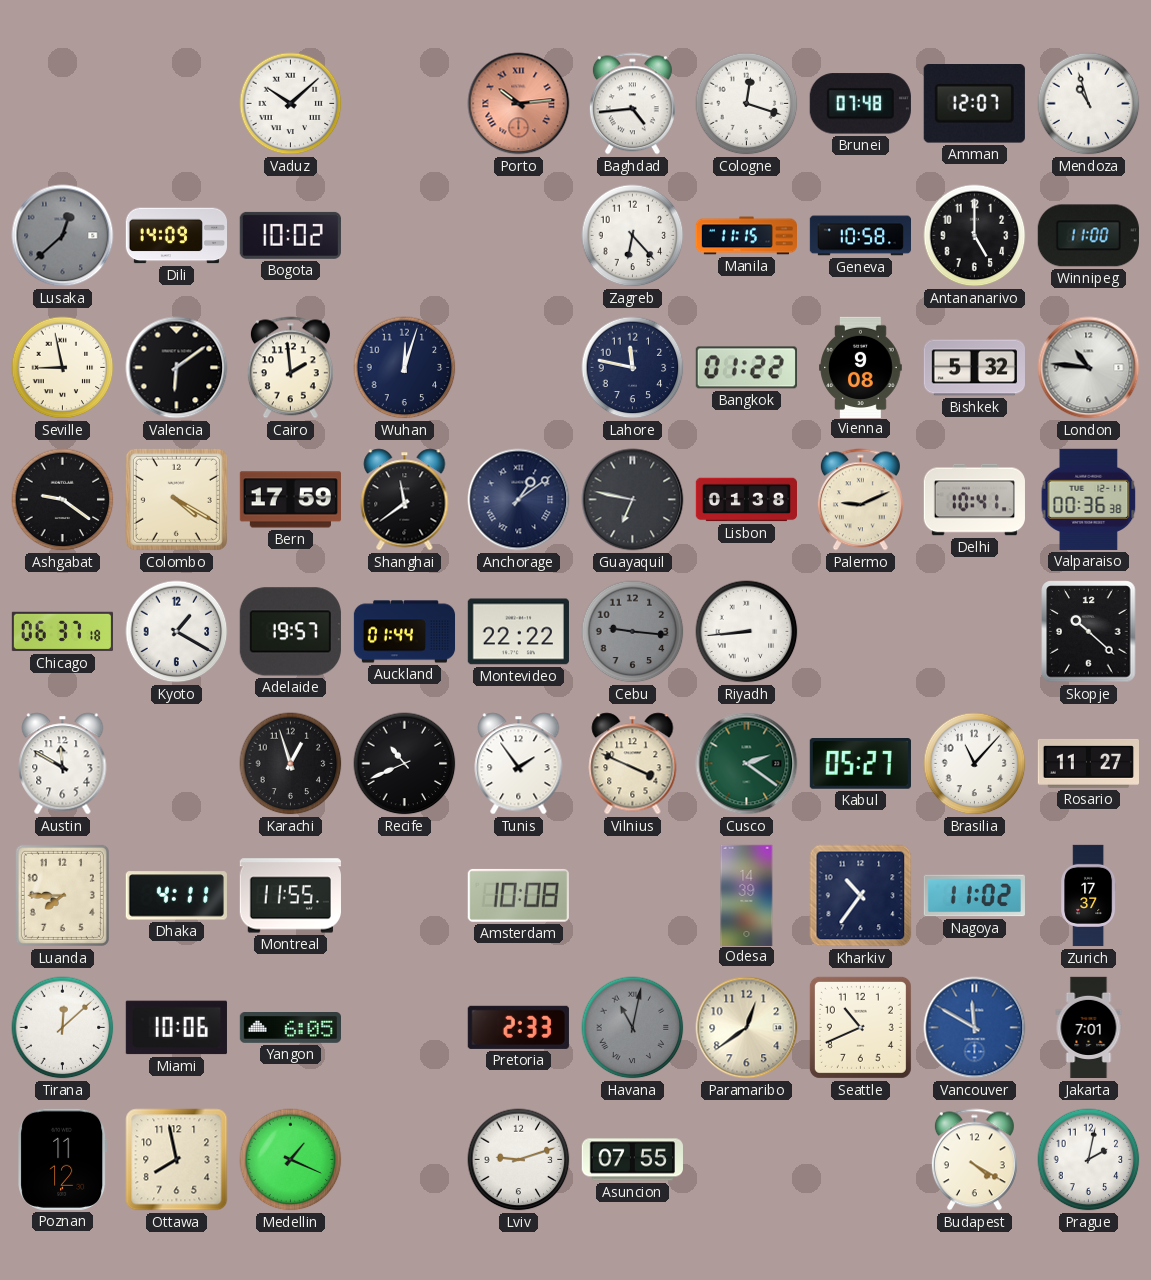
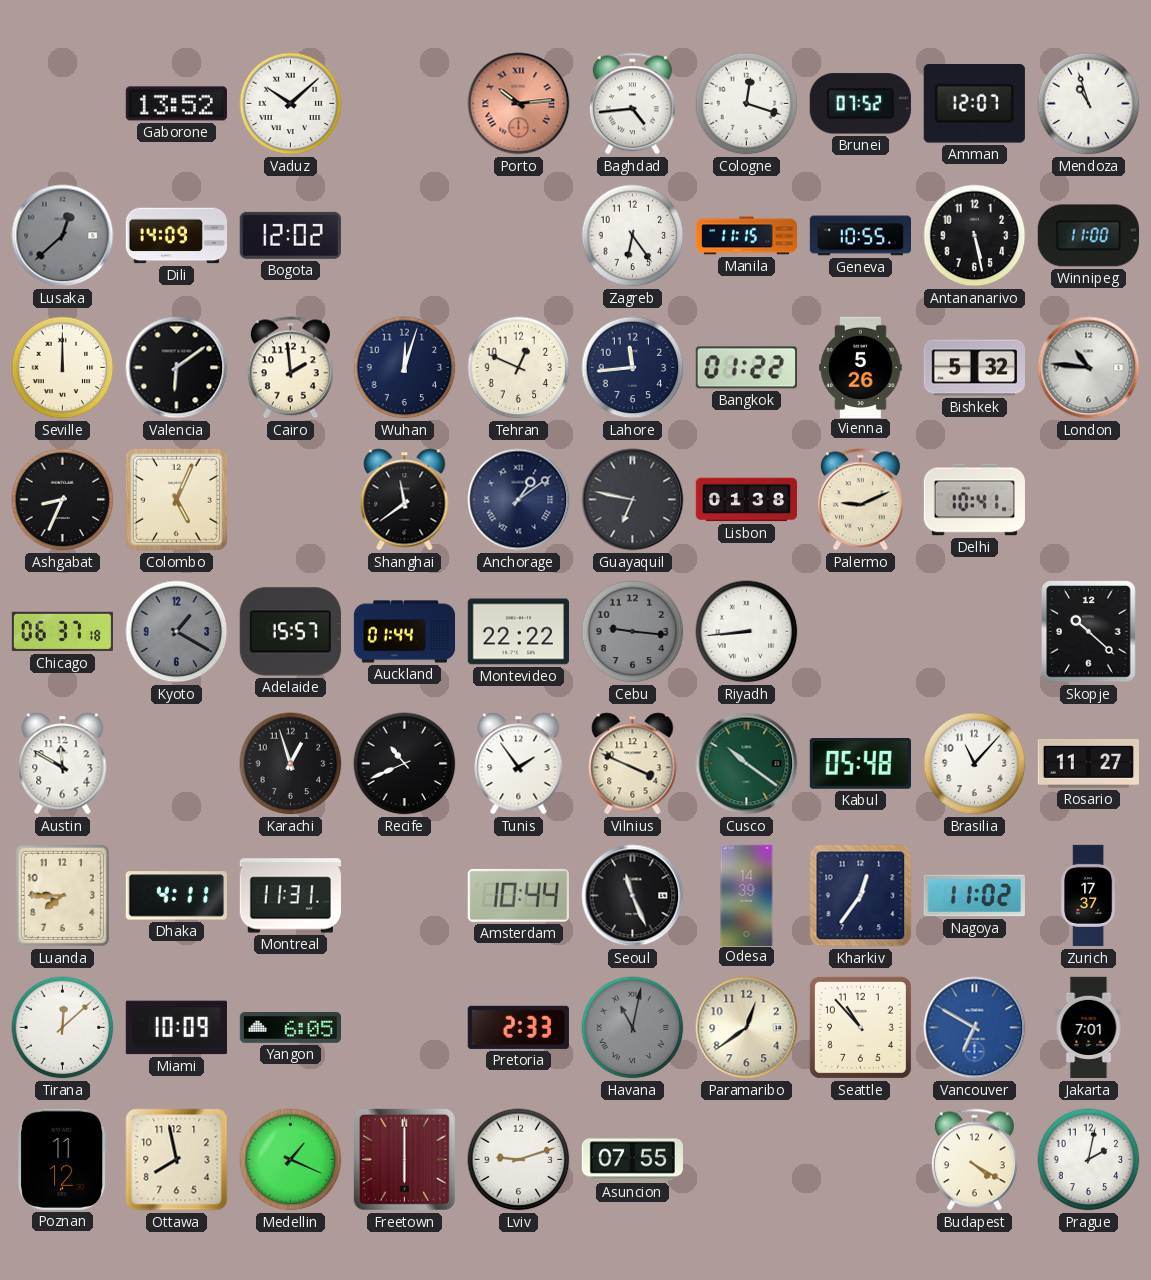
Gaborone: none -> 13:52 (176, 104)
Brunei: 07:48 -> 07:52 (860, 104)
Bogota: 10:02 -> 12:02 (290, 235)
Zagreb: 6:23 -> 6:24 (633, 236)
Geneva: 10:58 -> 10:55 (860, 236)
Antananarivo: 5:00 -> 5:28 (975, 236)
Seville: 8:58 -> 12:00 (63, 368)
Tehran: none -> 12:49 (519, 368)
Lahore: 11:47 -> 11:44 (633, 368)
Vienna: 9:08 -> 5:26 (861, 367)
Ashgabat: 9:21 -> 8:34 (63, 500)
Colombo: 4:20 -> 5:04 (176, 499)
Bern: 17:59 -> none (290, 500)
Valparaiso: 00:36 -> none (1089, 499)
Kyoto dial: white -> grey (177, 632)
Adelaide: 19:57 -> 15:57 (290, 632)
Cusco: 2:21 -> 10:21 (747, 764)
Kabul: 05:27 -> 05:48 (860, 764)
Montreal: 11:55 -> 11:31 (290, 896)
Amsterdam: 10:08 -> 10:44 (518, 895)
Seoul: none -> 11:26 (633, 896)
Kharkiv: 10:36 -> 12:36 (861, 896)
Miami: 10:06 -> 10:09 (176, 1028)
Seattle: 10:41 -> 10:53 (860, 1027)
Vancouver: 11:50 -> 6:50 (975, 1028)
Freetown: none -> 6:00 (404, 1159)
